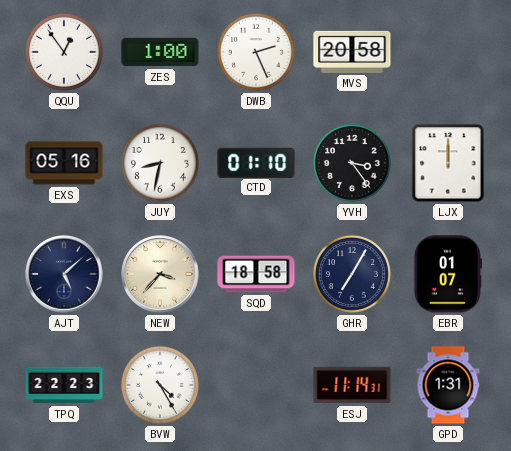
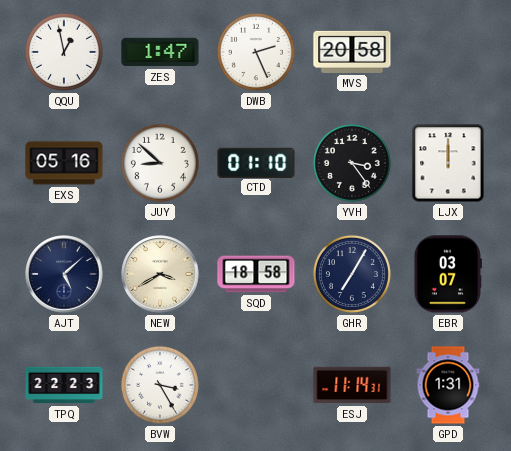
QQU: 12:54 -> 12:58 (64, 52)
ZES: 1:00 -> 1:47 (160, 52)
JUY: 8:32 -> 8:52 (160, 163)
NEW: 3:37 -> 3:40 (160, 274)
EBR: 01:07 -> 03:07 (448, 274)
BVW: 4:25 -> 3:25 (160, 385)
